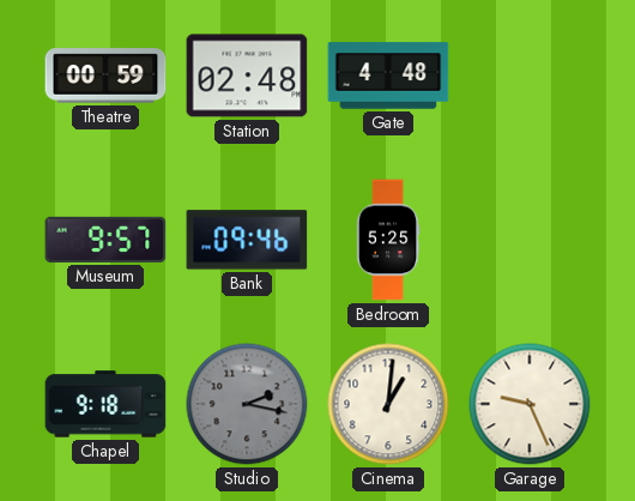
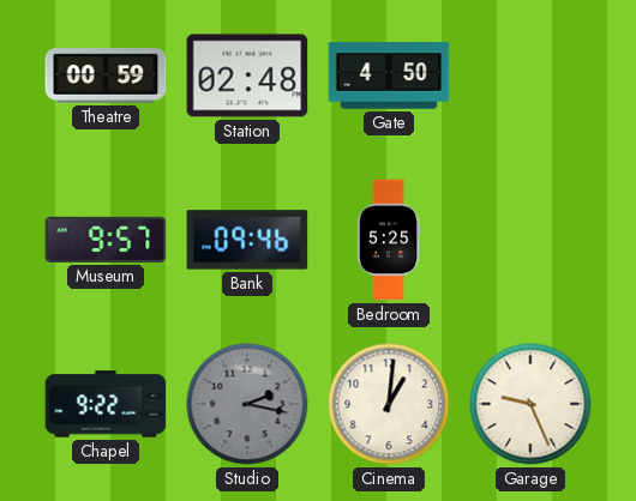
Gate: 4:48 -> 4:50 (389, 76)
Chapel: 9:18 -> 9:22 (106, 404)
